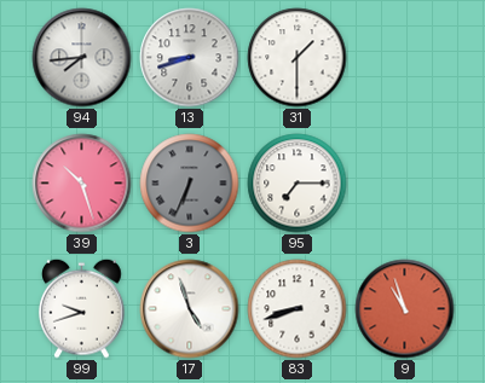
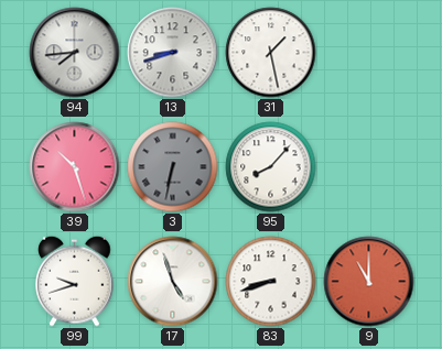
31: 1:30 -> 1:28 (271, 53)
3: 6:34 -> 6:32 (173, 167)
95: 7:15 -> 8:07 (271, 167)
9: 10:57 -> 11:00 (369, 282)
